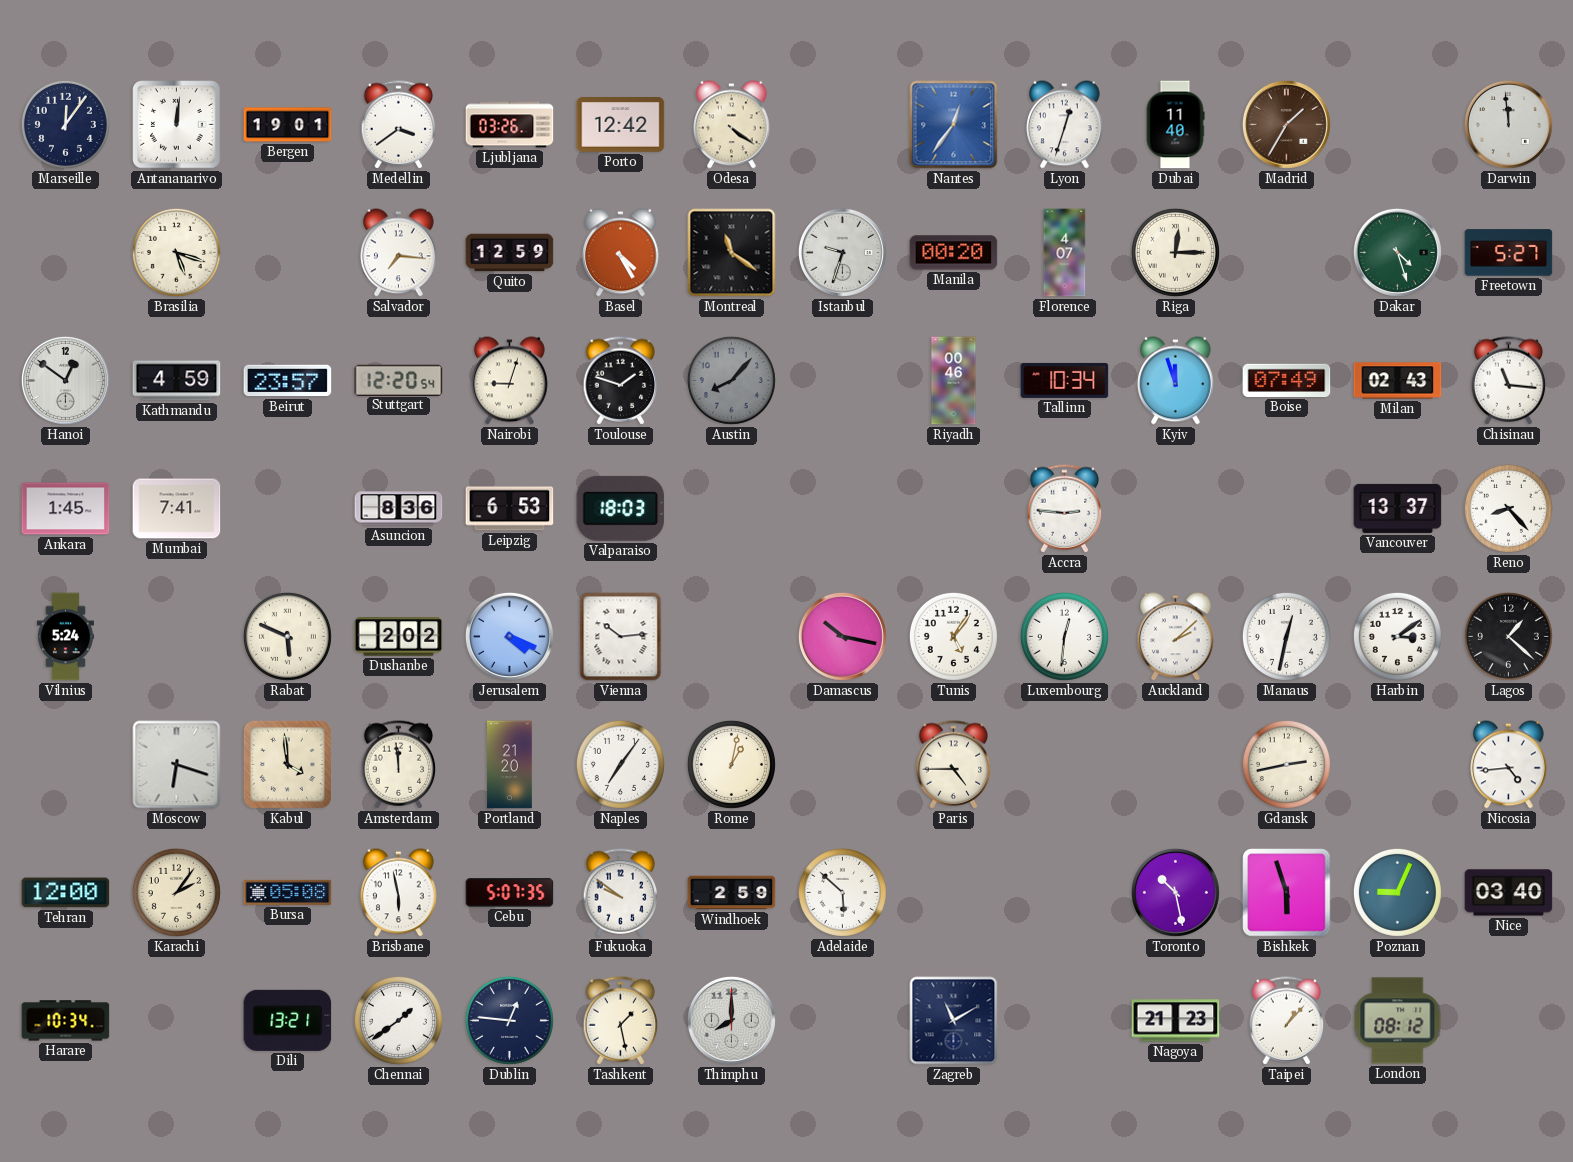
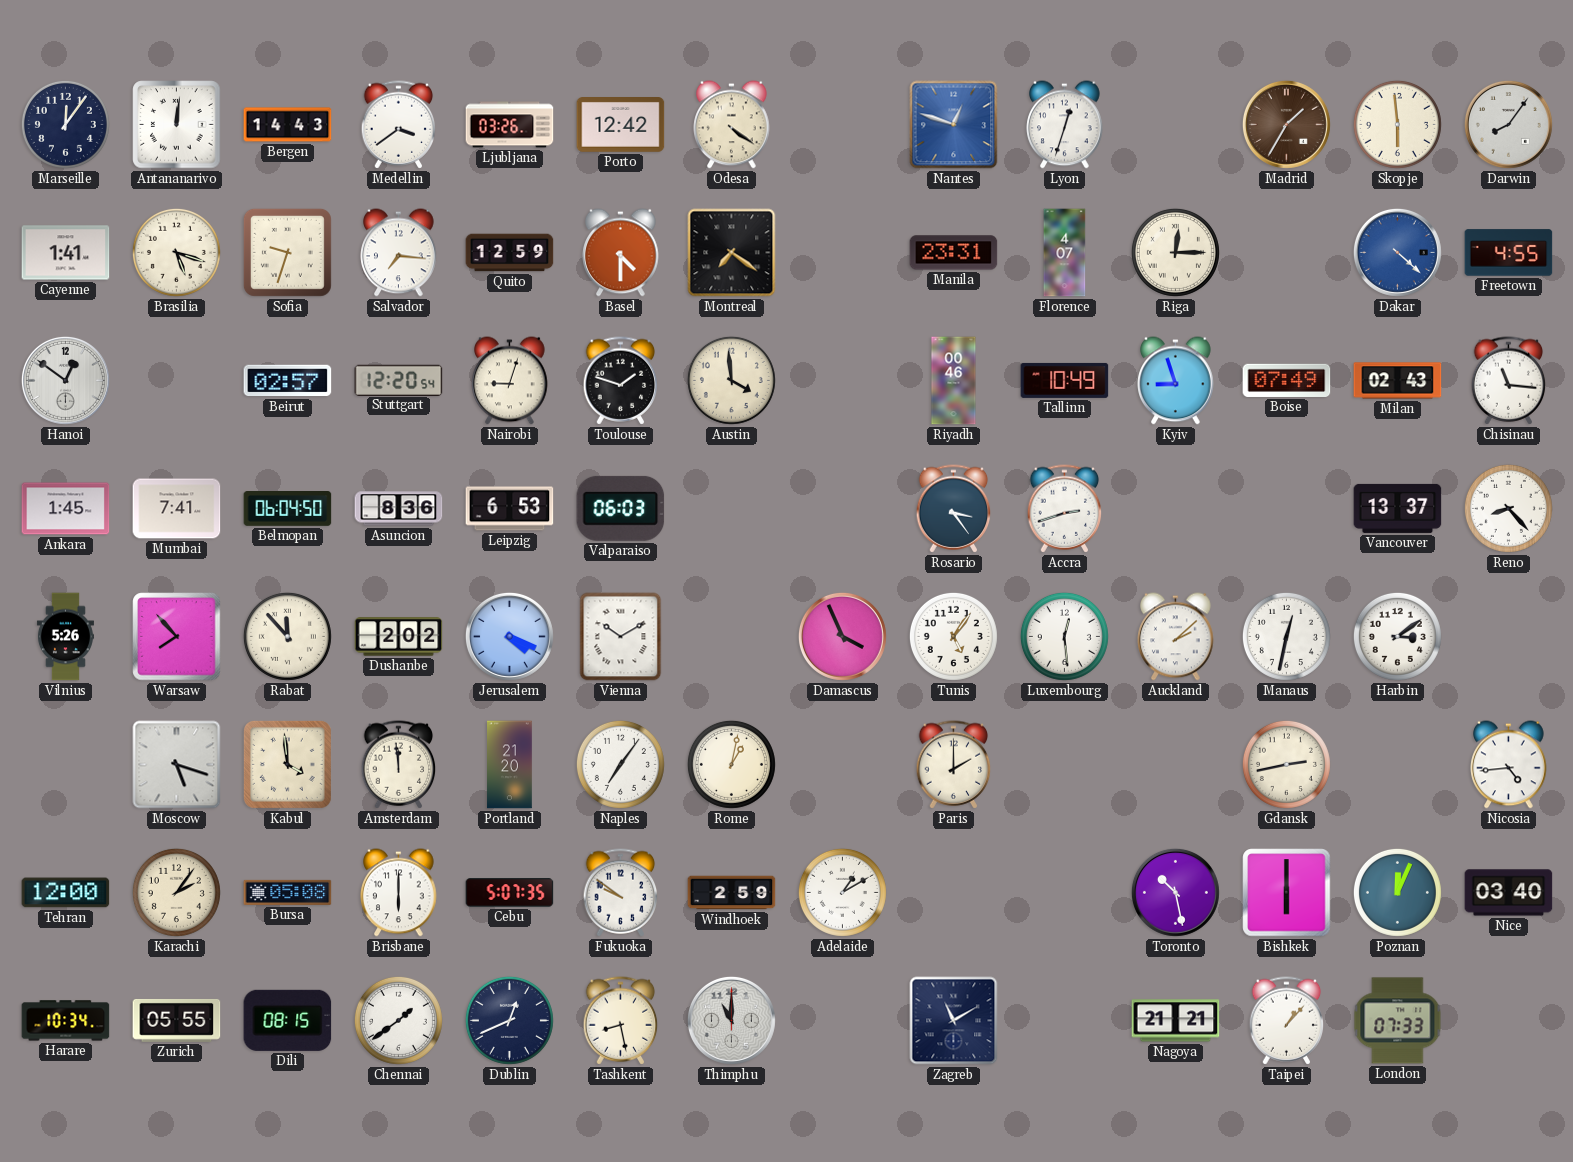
Bergen: 19:01 -> 14:43 (288, 125)
Nantes: 12:36 -> 12:48 (954, 125)
Dubai: 11:40 -> none (1175, 125)
Skopje: none -> 5:59 (1397, 124)
Darwin: 11:59 -> 8:06 (1508, 124)
Cayenne: none -> 1:41 (66, 253)
Sofia: none -> 9:33 (287, 252)
Basel: 4:25 -> 4:30 (621, 253)
Montreal: 11:21 -> 7:21 (732, 253)
Istanbul: 9:33 -> none (842, 252)
Manila: 00:20 -> 23:31 (954, 253)
Dakar: 4:27 -> 4:22 (1397, 252)
Dakar dial: green -> blue (1397, 252)
Freetown: 5:27 -> 4:55 (1509, 253)
Kathmandu: 4:59 -> none (177, 381)
Beirut: 23:57 -> 02:57 (288, 381)
Austin: 8:07 -> 3:59 (731, 380)
Austin dial: grey -> cream (731, 380)
Tallinn: 10:34 -> 10:49 (1065, 380)
Kyiv: 11:57 -> 8:57 (1176, 381)
Belmopan: none -> 06:04 (288, 509)
Valparaiso: 18:03 -> 06:03 (621, 508)
Rosario: none -> 3:24 (954, 509)
Accra: 2:46 -> 2:42 (1065, 509)
Vilnius: 5:24 -> 5:26 (65, 637)
Warsaw: none -> 7:53 (177, 637)
Rabat: 5:49 -> 11:53 (287, 636)
Vienna: 10:14 -> 10:10 (621, 637)
Damascus: 10:17 -> 3:56 (842, 636)
Luxembourg: 12:31 -> 12:29 (1064, 636)
Lagos: 1:22 -> none (1508, 636)
Moscow: 6:18 -> 5:18 (177, 765)
Paris: 4:45 -> 2:00 (954, 765)
Brisbane: 5:58 -> 6:00 (399, 893)
Adelaide: 5:52 -> 1:10 (842, 892)
Bishkek: 5:57 -> 6:00 (1287, 893)
Poznan: 9:04 -> 12:04 (1397, 892)
Zurich: none -> 05:55 (177, 1020)
Dili: 13:21 -> 08:15 (288, 1020)
Dublin: 12:46 -> 12:41 (509, 1020)
Tashkent: 1:28 -> 8:28 (621, 1021)
Thimphu: 8:00 -> 11:00 (731, 1020)
Nagoya: 21:23 -> 21:21 (1176, 1021)
London: 08:12 -> 07:33 (1398, 1021)
